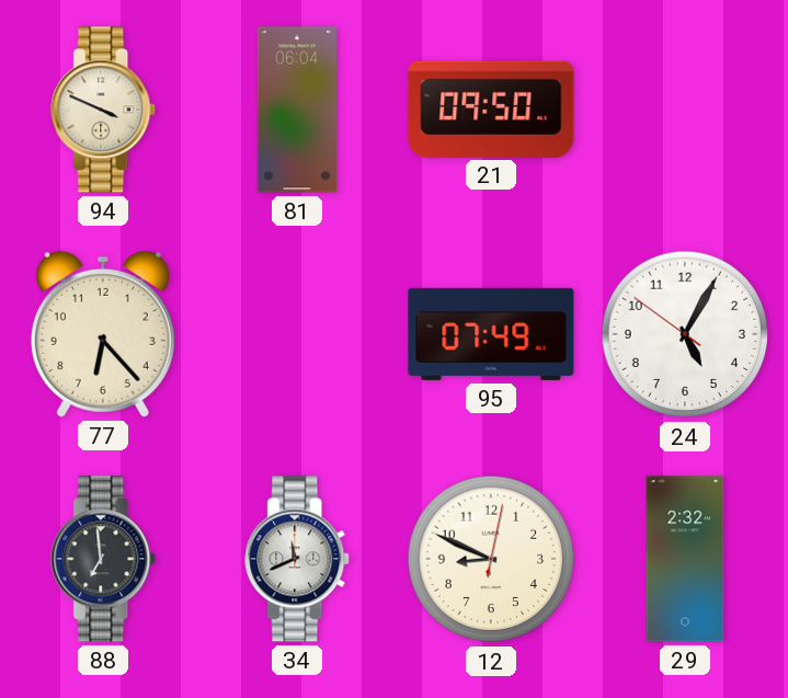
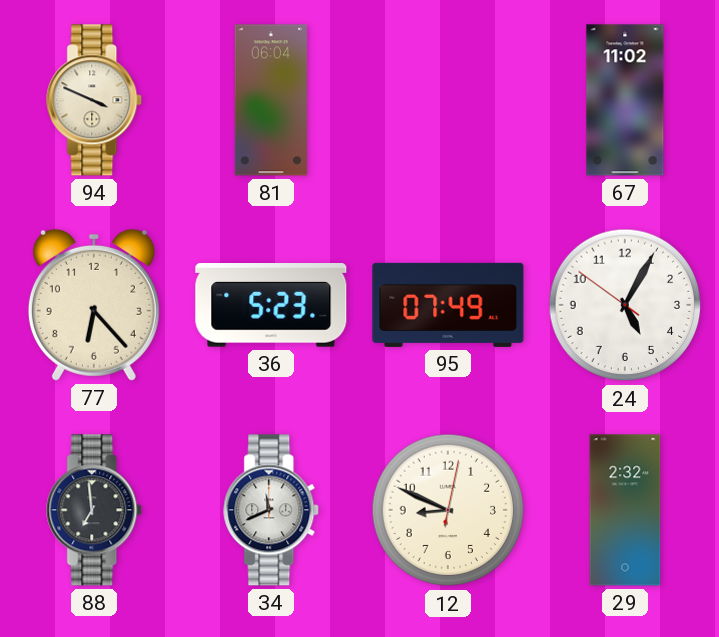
21: 09:50 -> none (491, 108)
67: none -> 11:02 (625, 100)
36: none -> 5:23 (271, 306)
